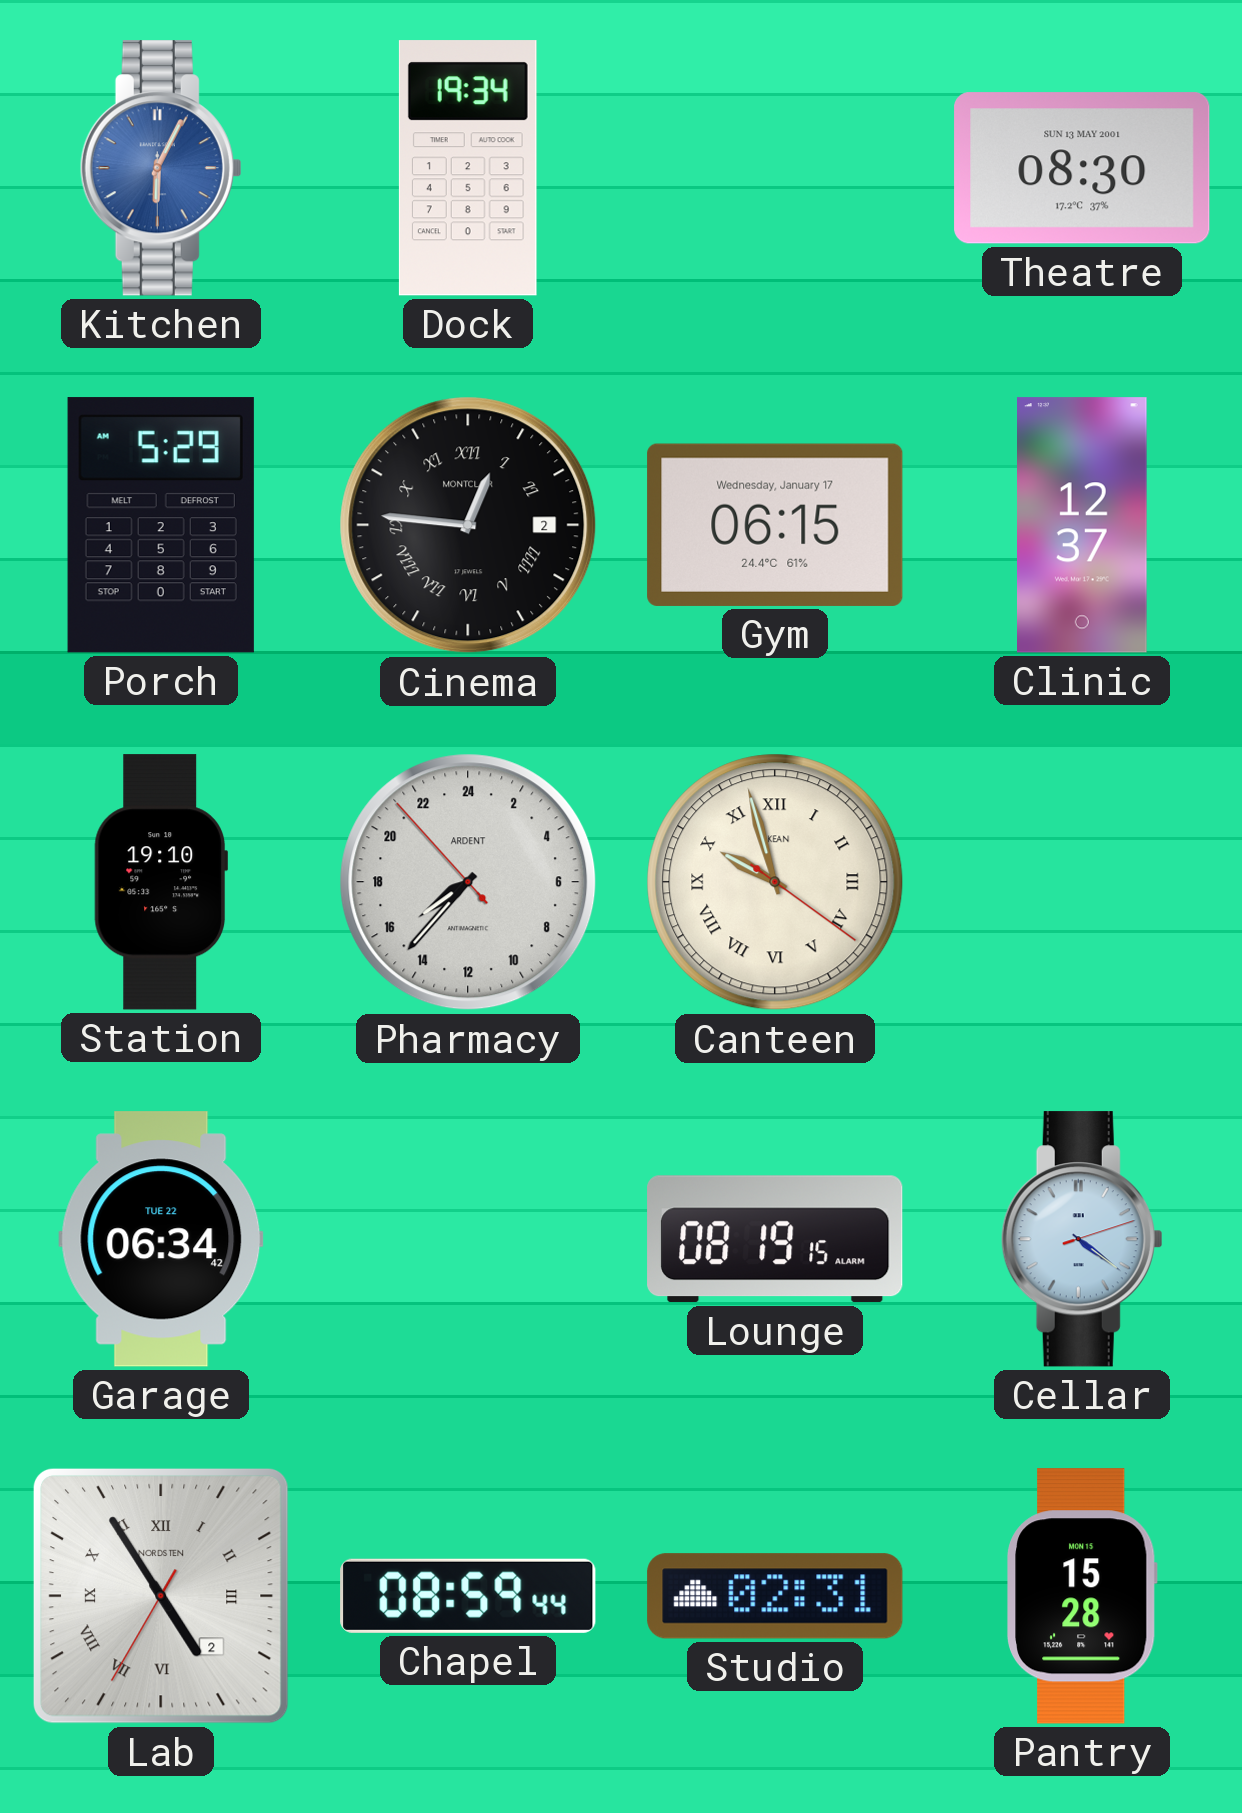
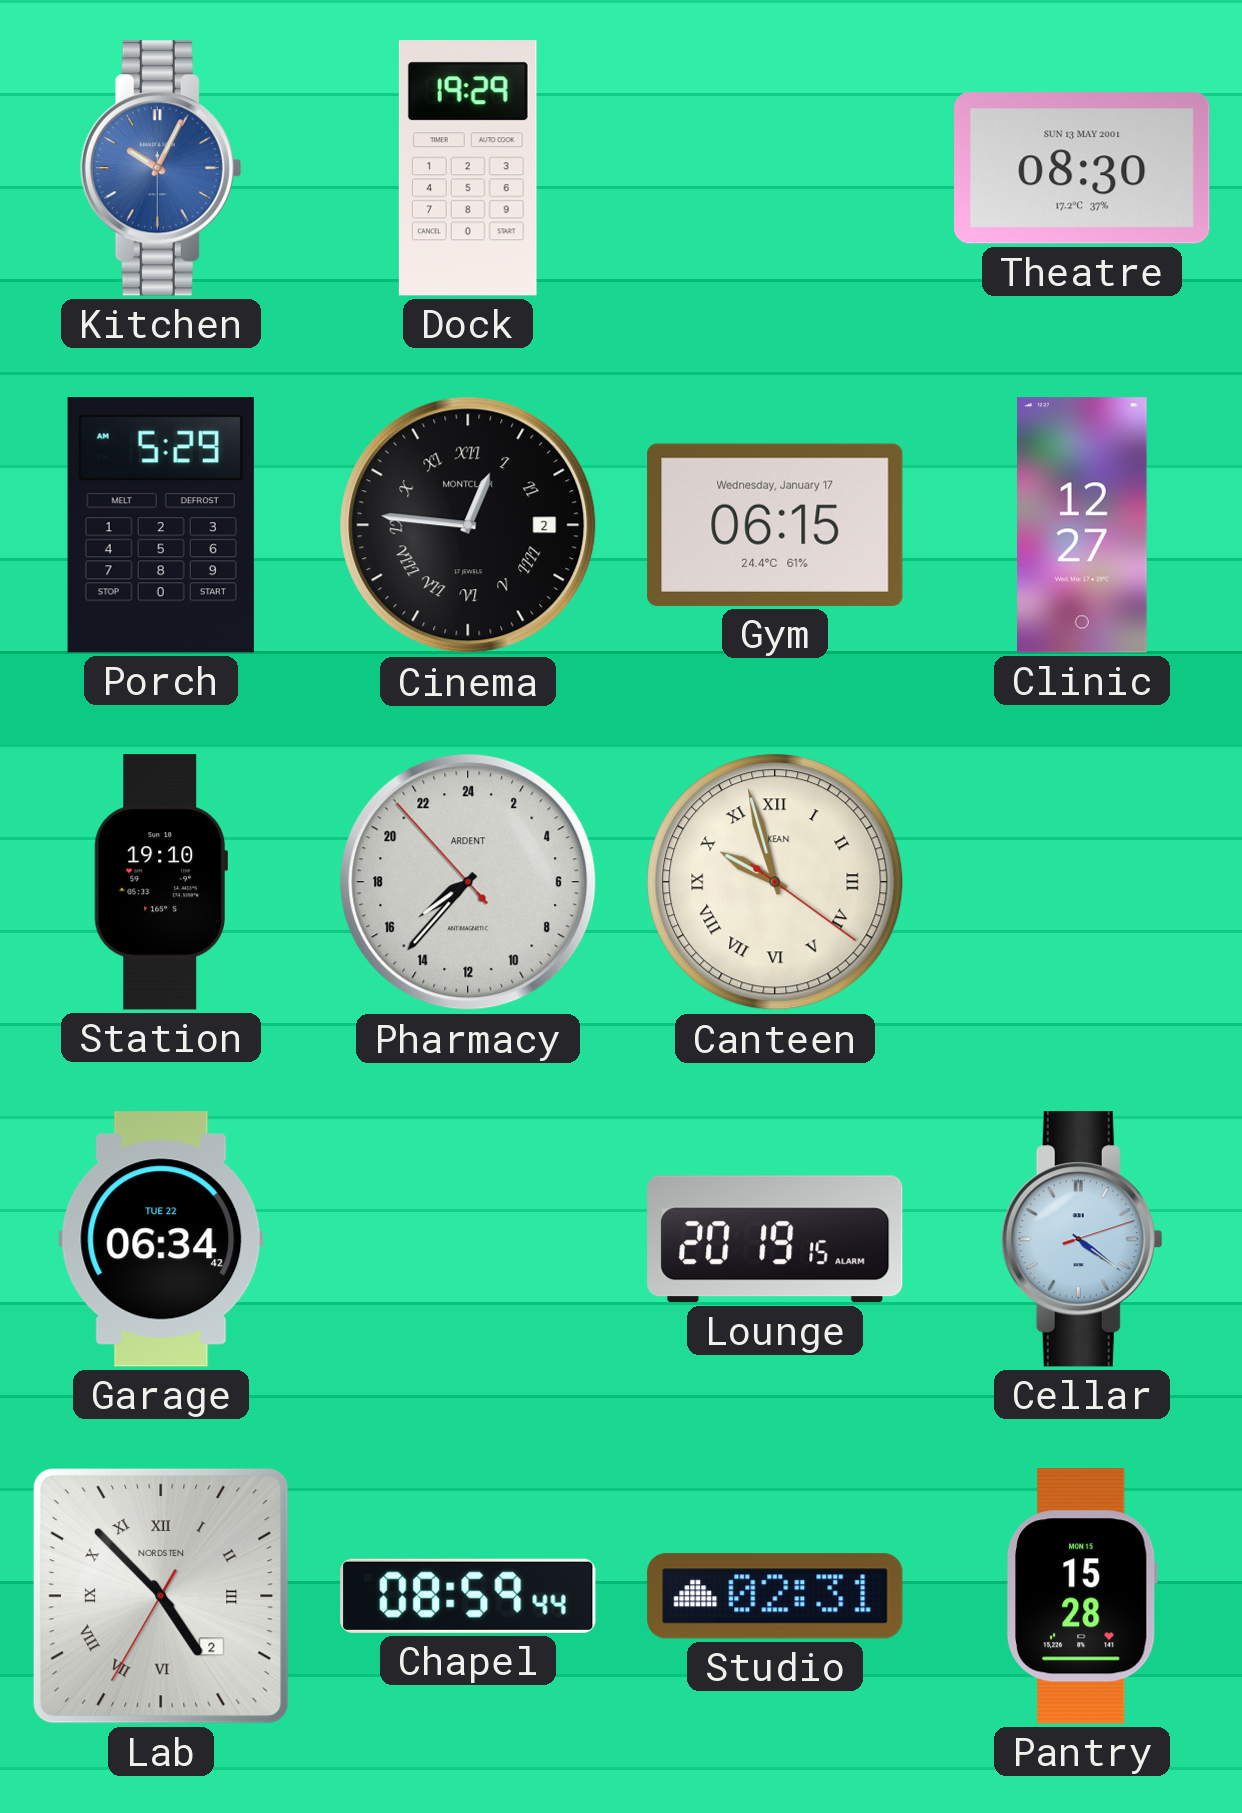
Kitchen: 6:04 -> 10:04 (161, 168)
Dock: 19:34 -> 19:29 (468, 168)
Clinic: 12:37 -> 12:27 (1083, 525)
Lounge: 08:19 -> 20:19 (775, 1239)
Lab: 4:54 -> 4:52 (161, 1596)
